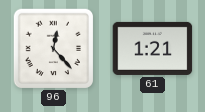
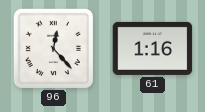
61: 1:21 -> 1:16 (153, 48)
